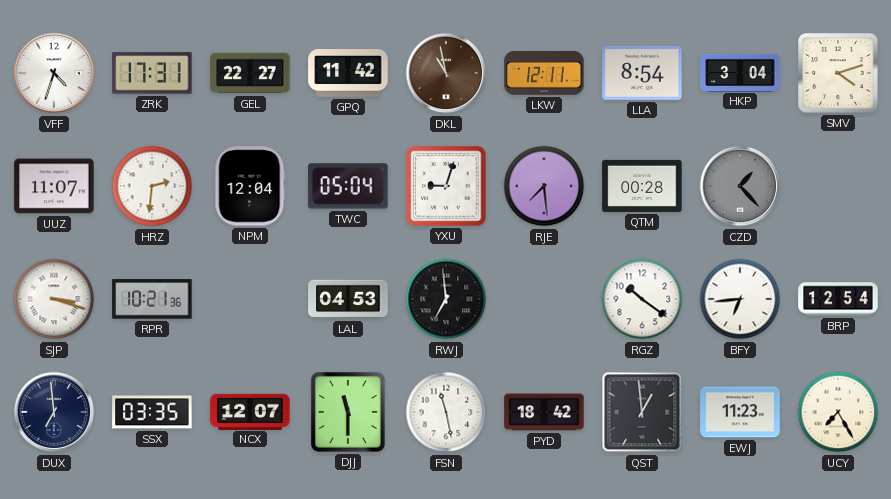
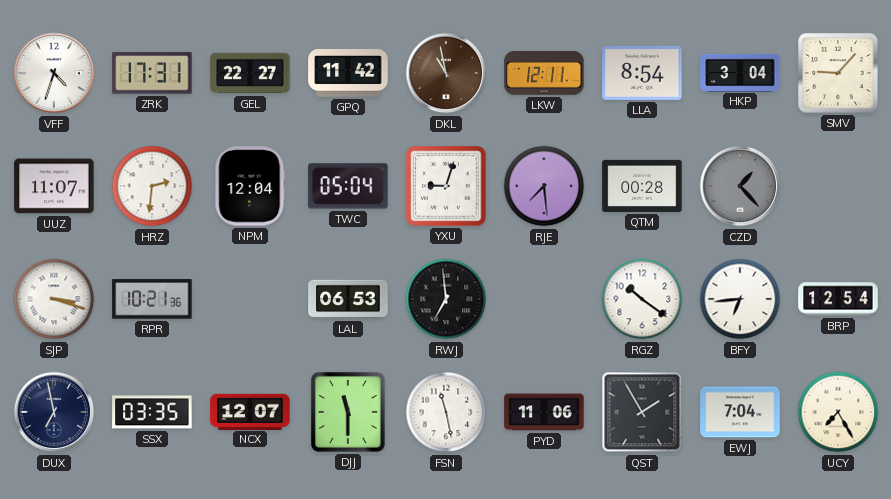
SMV: 4:12 -> 9:07 (838, 73)
LAL: 04:53 -> 06:53 (348, 299)
DUX: 6:59 -> 6:58 (54, 412)
PYD: 18:42 -> 11:06 (544, 412)
QST: 12:59 -> 1:55 (642, 412)
EWJ: 11:23 -> 7:04 (740, 412)
